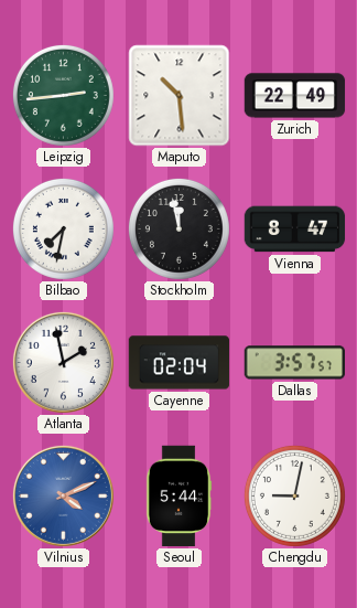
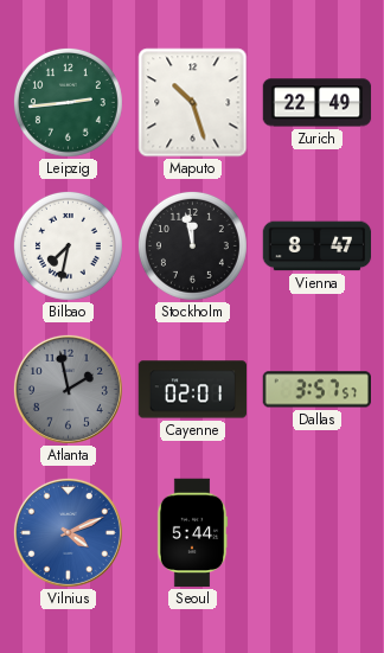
Maputo: 10:29 -> 10:27 (193, 103)
Atlanta dial: white -> grey (68, 389)
Cayenne: 02:04 -> 02:01 (193, 390)
Chengdu: 9:02 -> none (294, 495)
